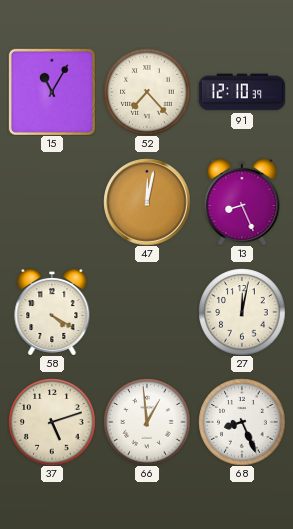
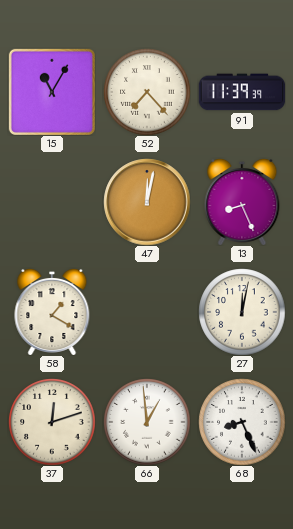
91: 12:10 -> 11:39 (242, 92)
58: 4:20 -> 1:20 (52, 312)
37: 5:12 -> 12:12 (52, 422)
